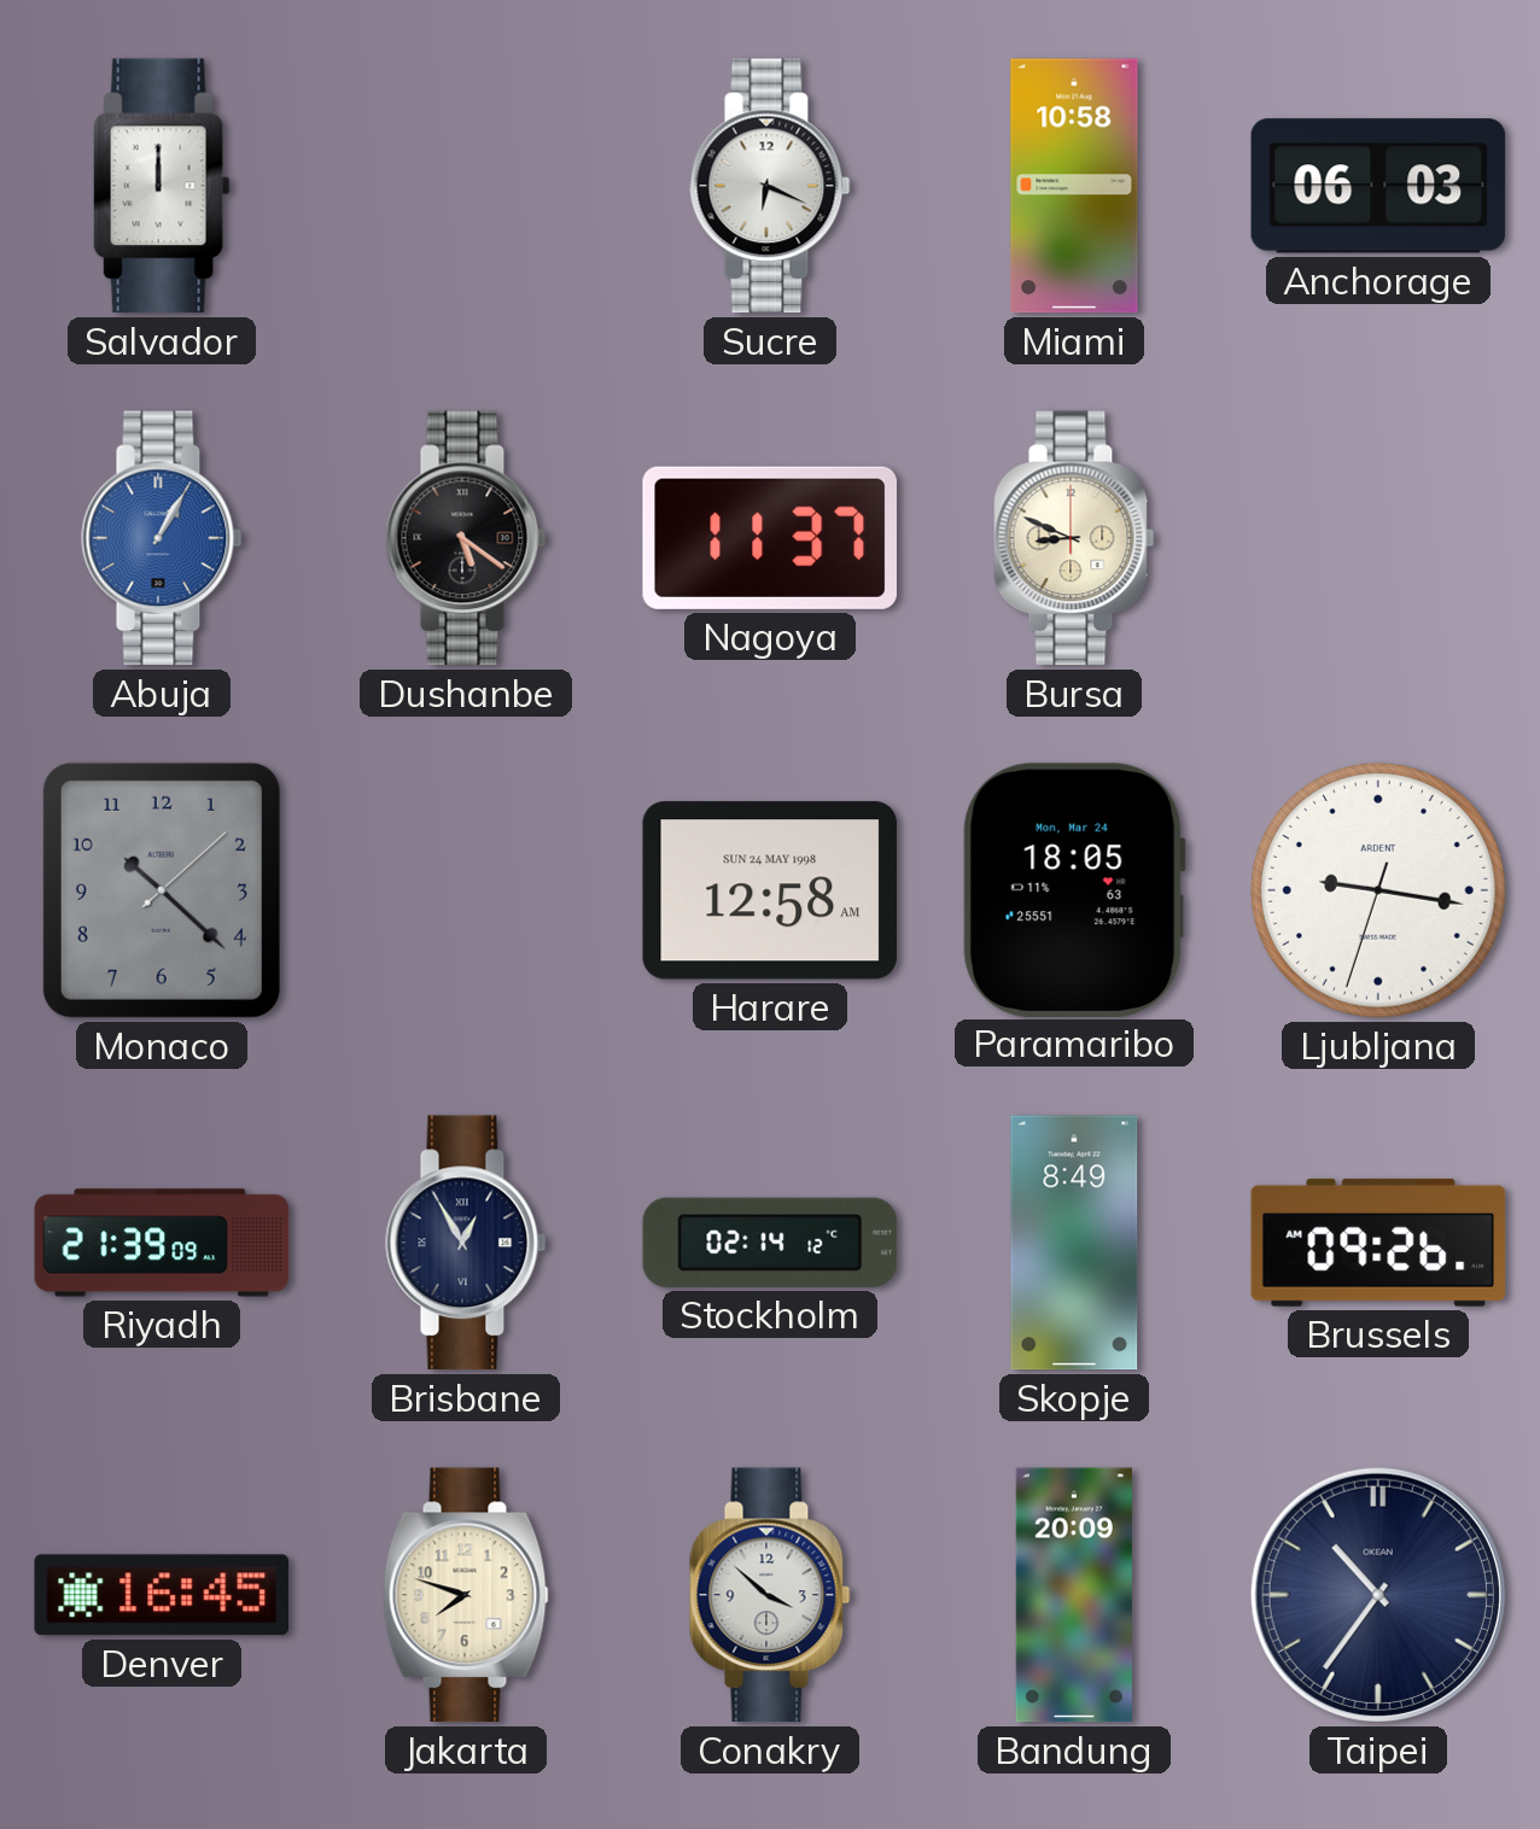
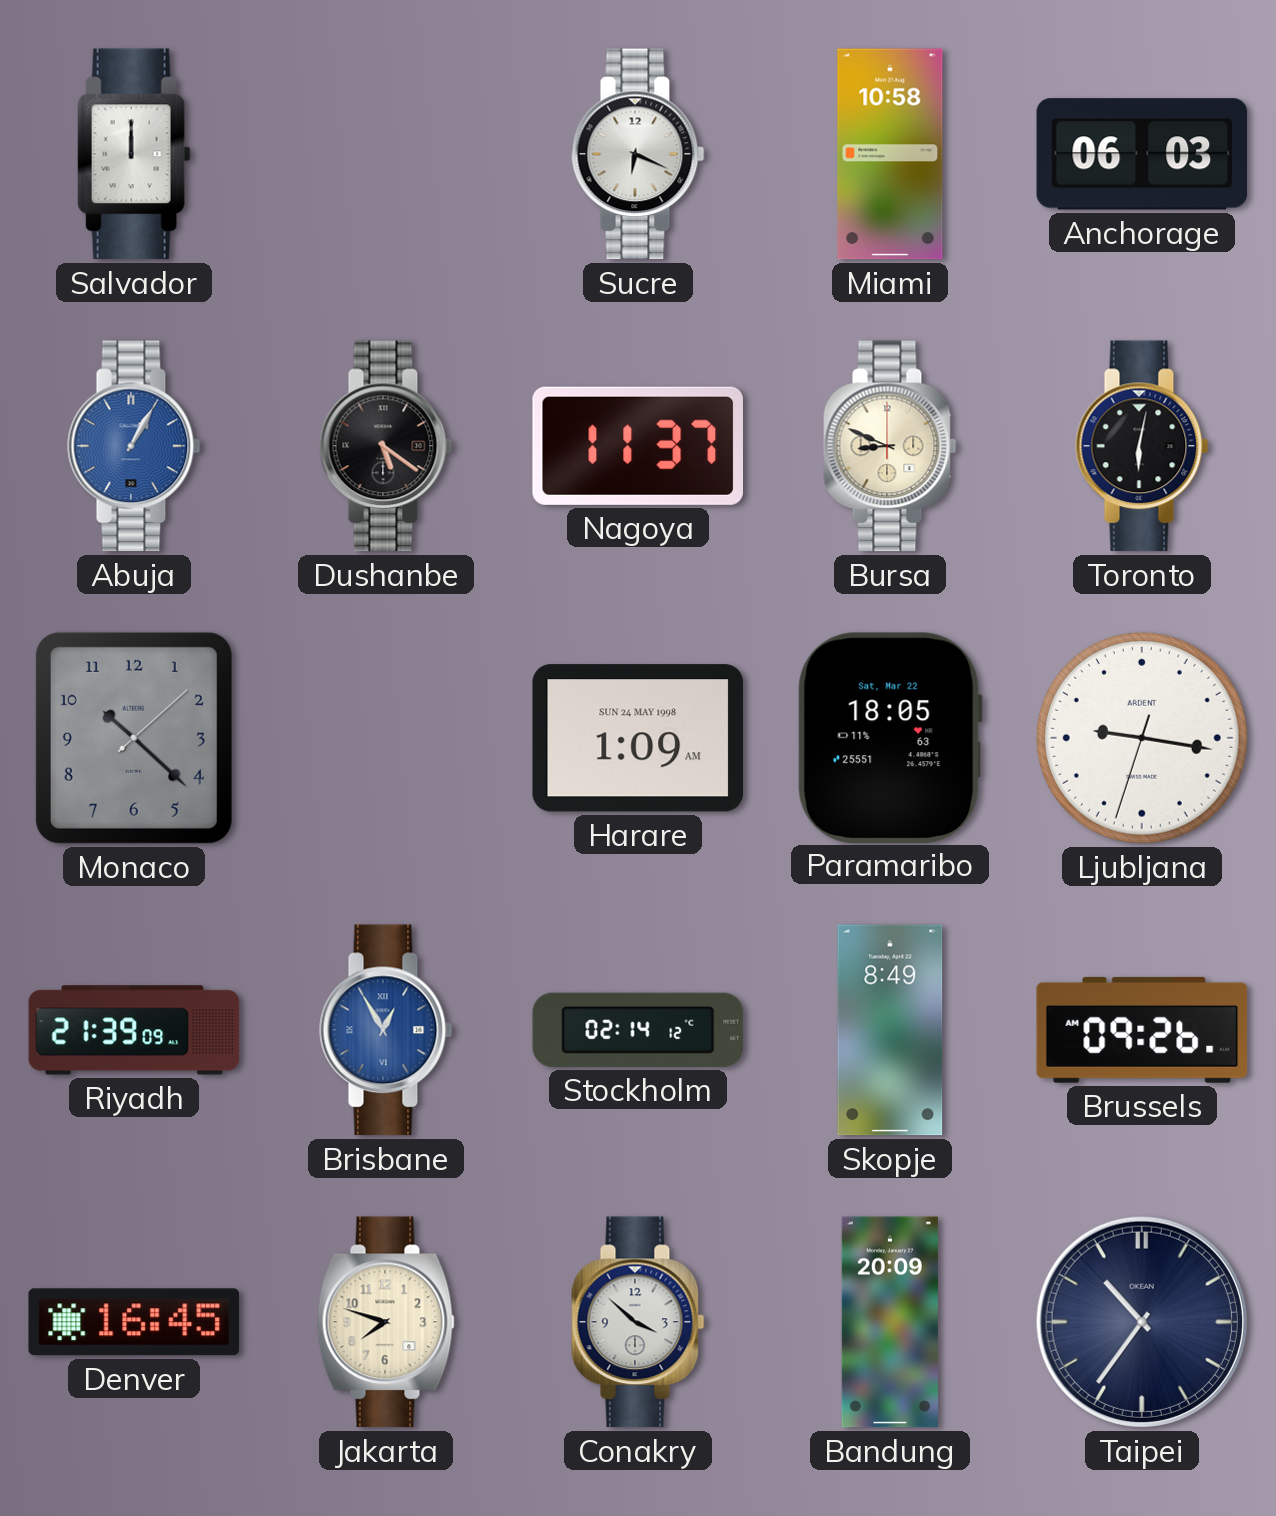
Toronto: none -> 6:02 (1142, 446)
Harare: 12:58 -> 1:09 (638, 738)
Paramaribo date: Mon, Mar 24 -> Sat, Mar 22 (890, 737)
Brisbane dial: navy -> blue (386, 1030)
